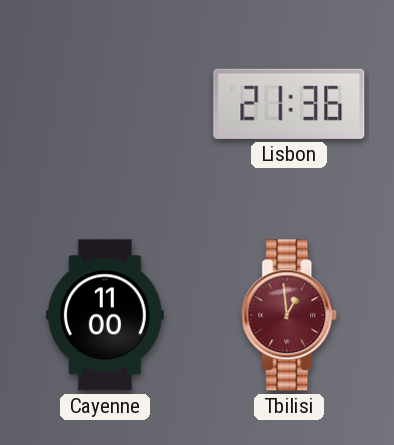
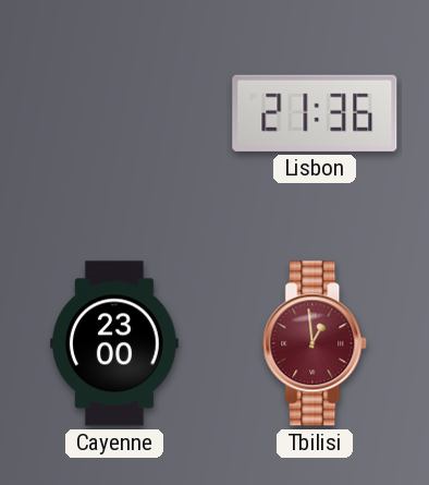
Cayenne: 11:00 -> 23:00 (115, 343)
